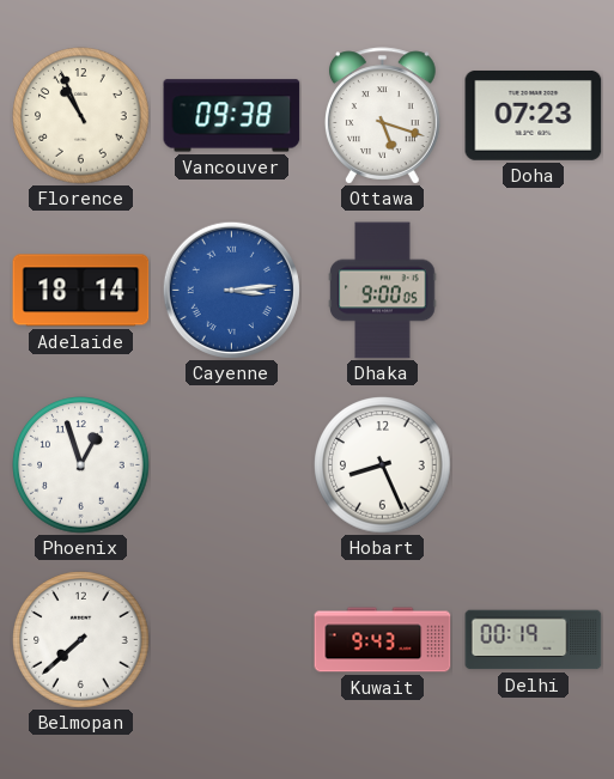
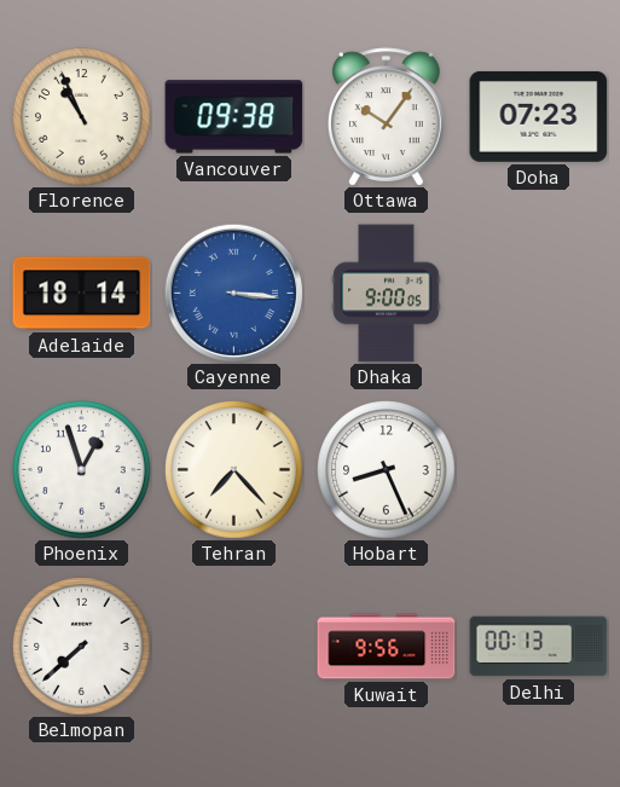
Ottawa: 5:18 -> 10:06 (386, 117)
Cayenne: 3:14 -> 3:16 (233, 293)
Tehran: none -> 7:23 (234, 470)
Kuwait: 9:43 -> 9:56 (387, 647)
Delhi: 00:19 -> 00:13 (539, 647)
